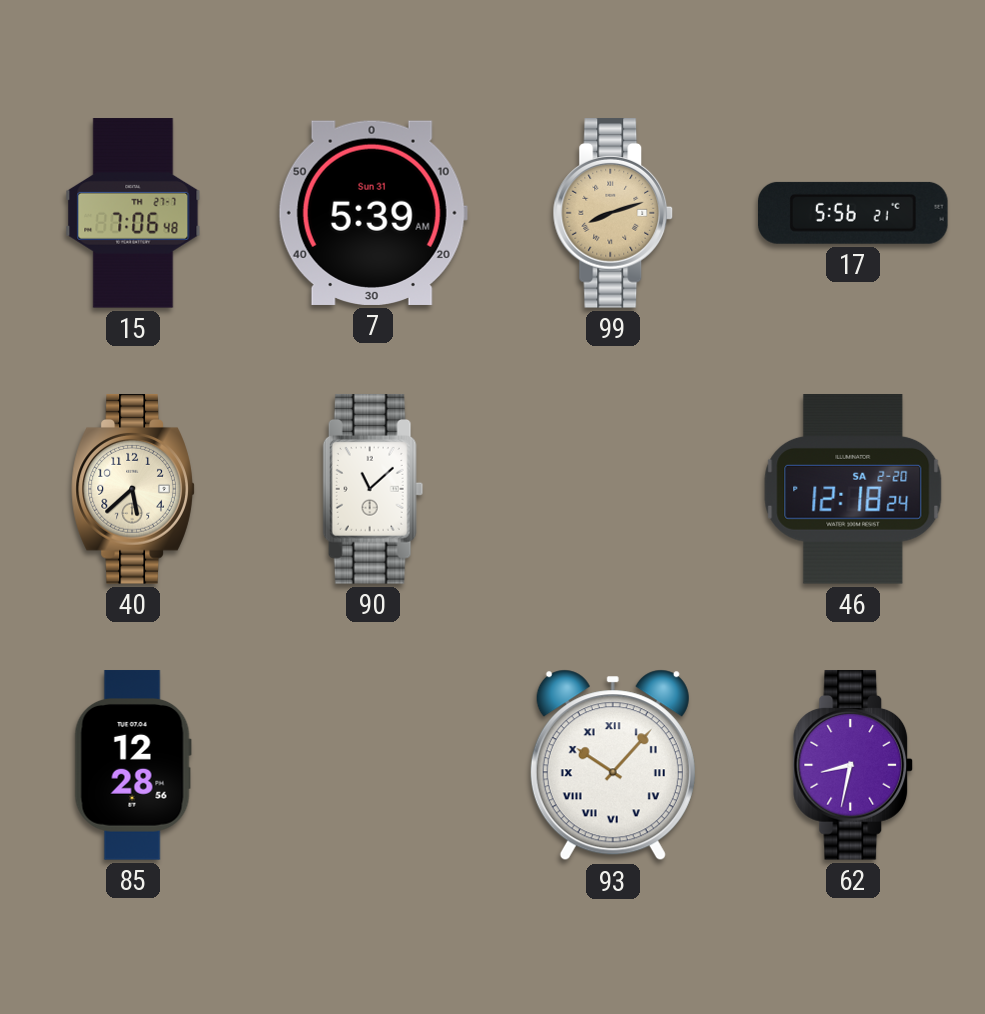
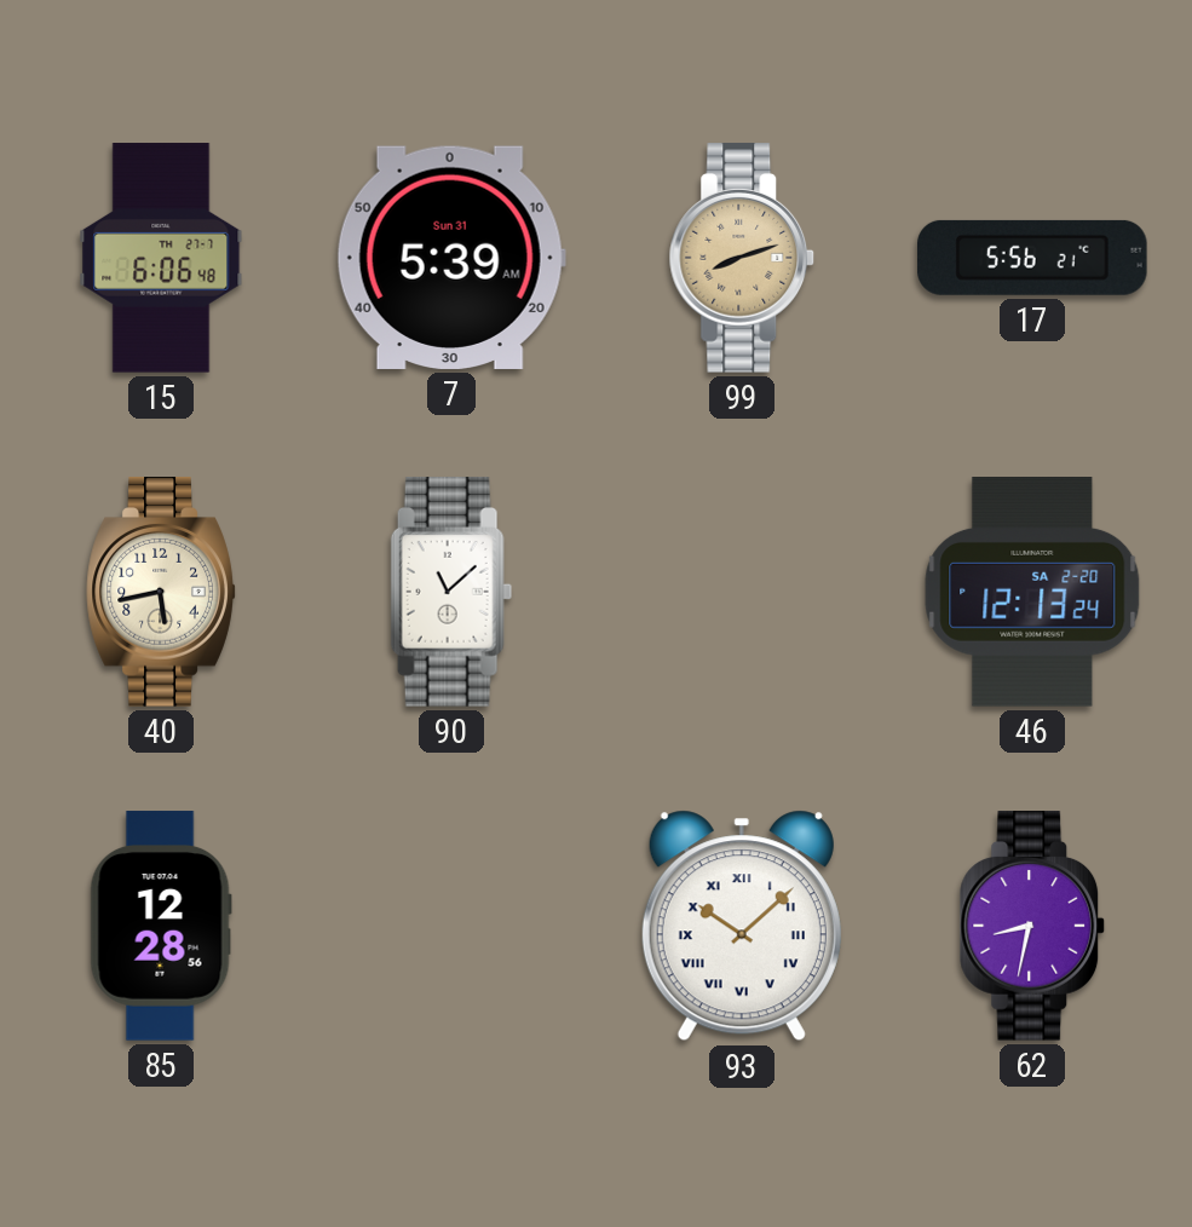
15: 7:06 -> 6:06 (161, 258)
40: 5:38 -> 5:43 (161, 592)
46: 12:18 -> 12:13 (1032, 593)
93: 10:07 -> 10:08 (742, 926)
